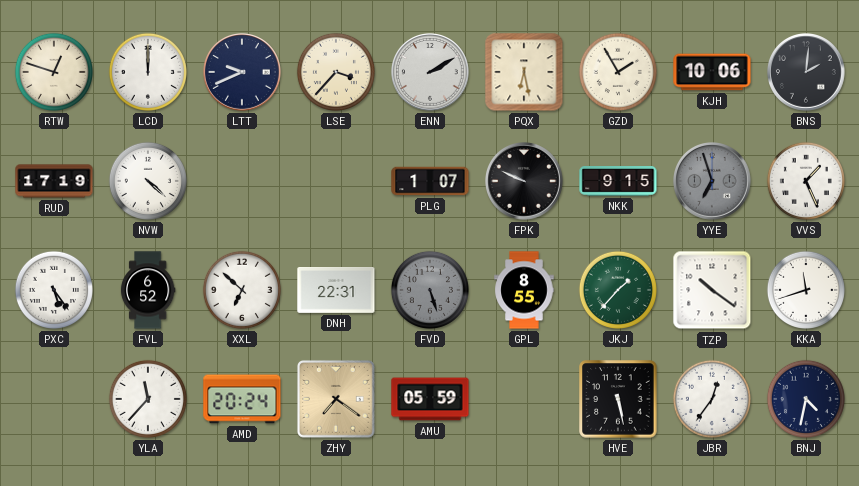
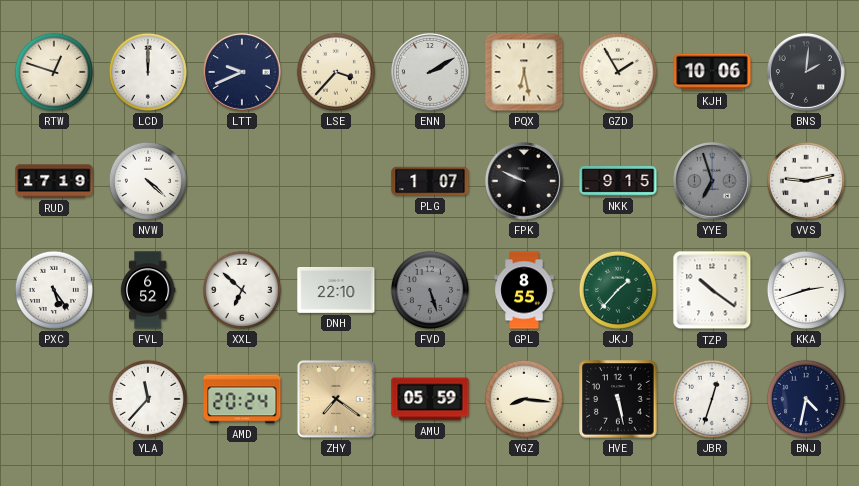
VVS: 1:26 -> 9:13 (806, 181)
DNH: 22:31 -> 22:10 (336, 291)
KKA: 11:42 -> 2:42 (806, 290)
YGZ: none -> 8:16 (524, 399)
JBR: 12:36 -> 12:33 (712, 399)
